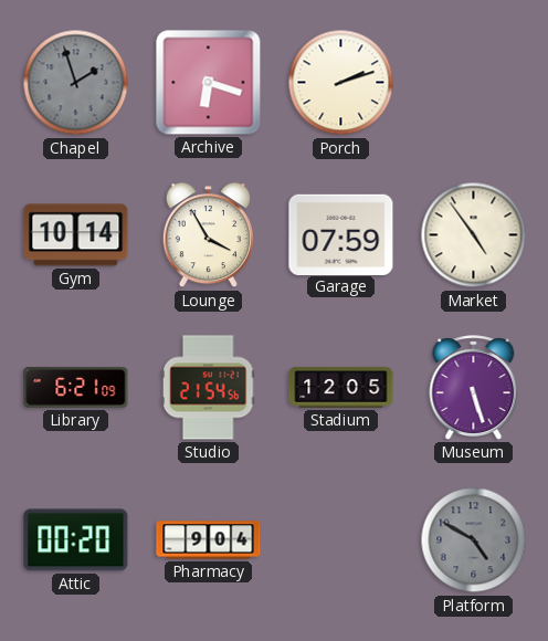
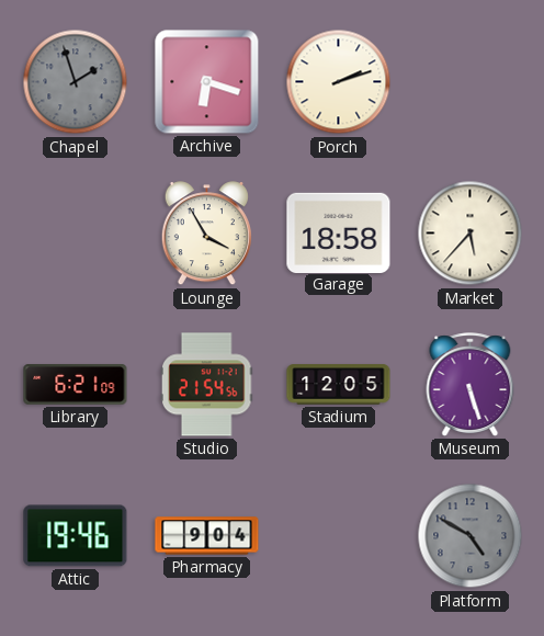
Gym: 10:14 -> none (76, 235)
Garage: 07:59 -> 18:58 (339, 232)
Market: 4:54 -> 5:37 (471, 234)
Attic: 00:20 -> 19:46 (76, 536)
